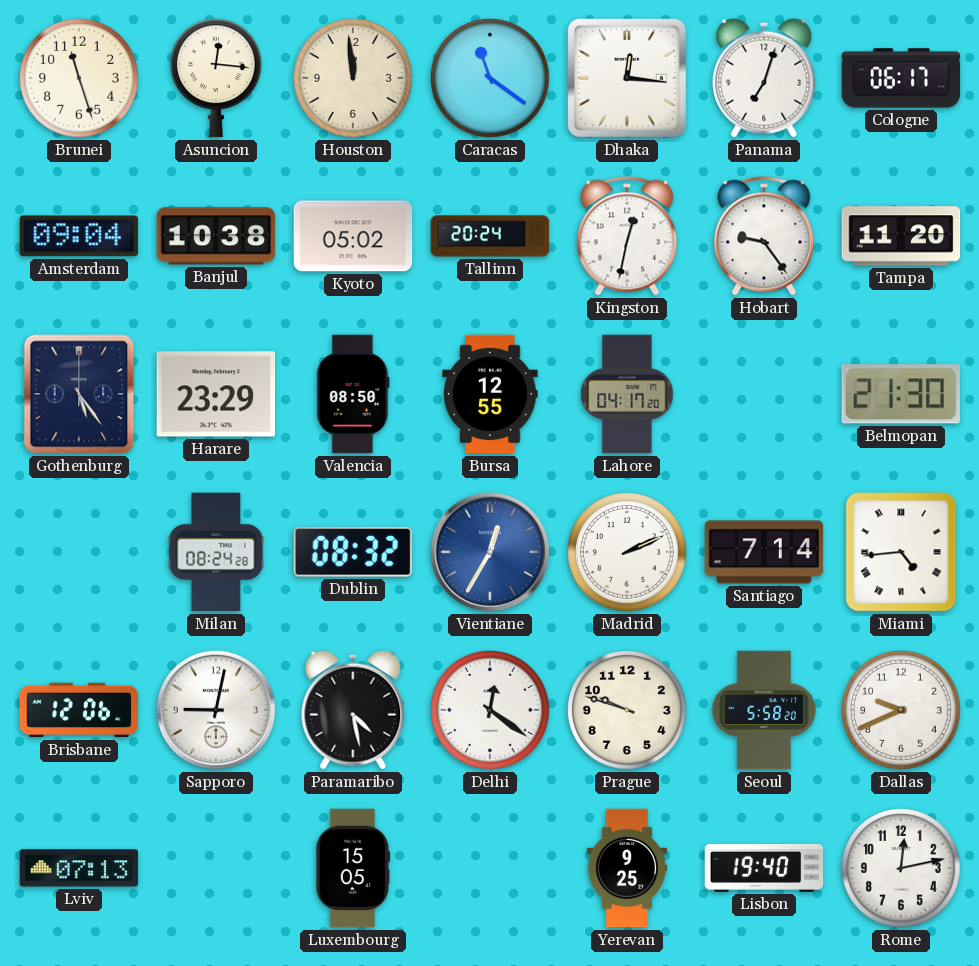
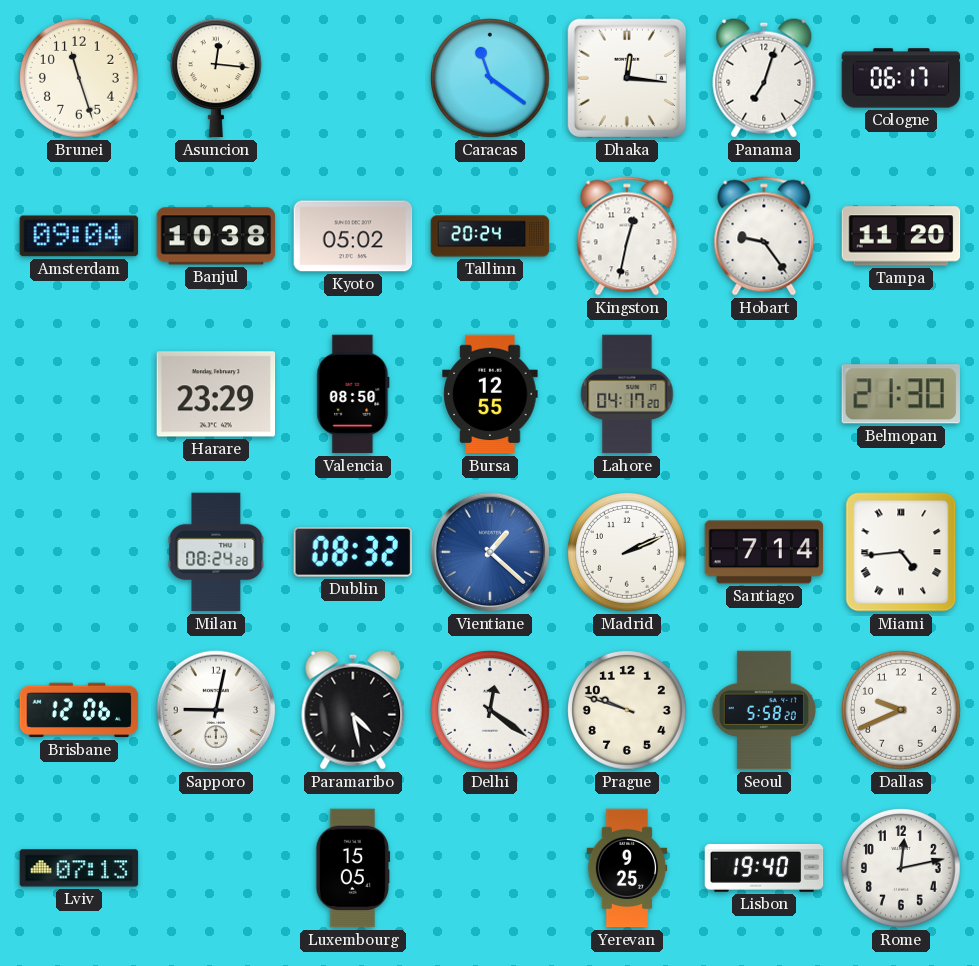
Houston: 11:59 -> none (354, 79)
Gothenburg: 5:24 -> none (79, 394)
Vientiane: 12:35 -> 1:22 (490, 552)
